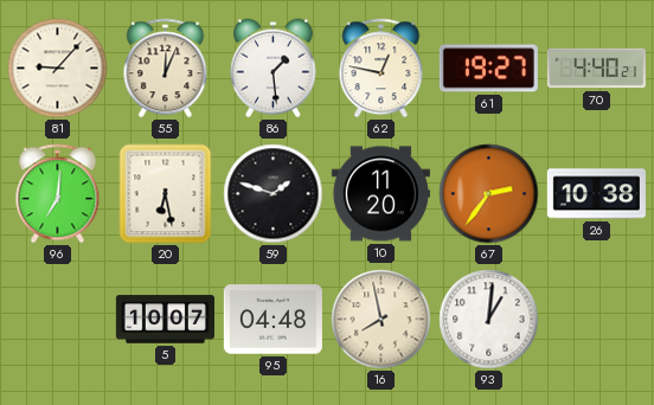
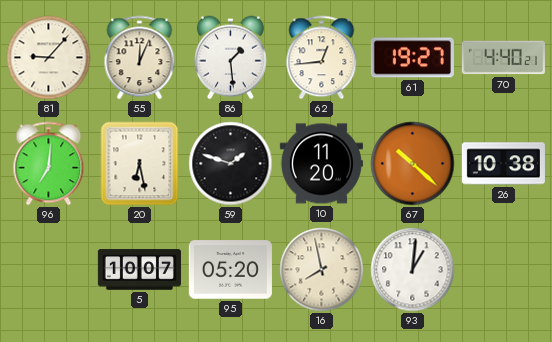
62: 12:47 -> 12:44 (322, 58)
67: 2:36 -> 10:22 (413, 164)
95: 04:48 -> 05:20 (230, 270)
